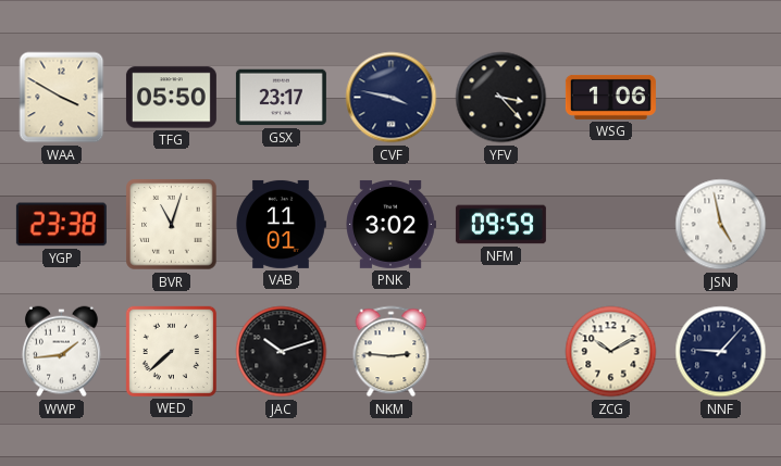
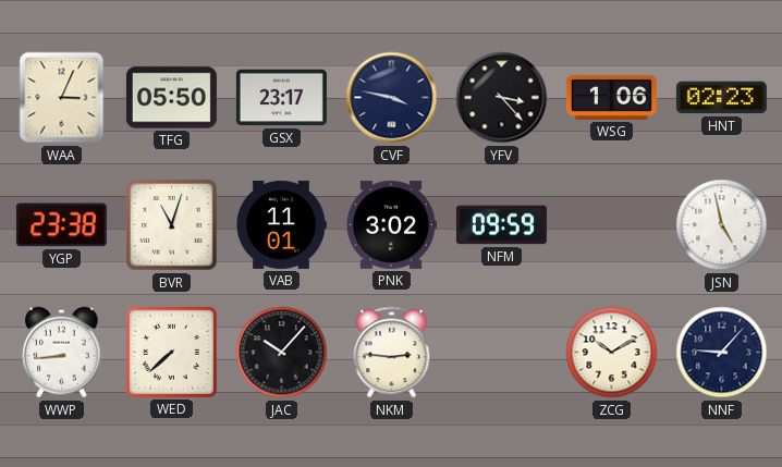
WAA: 3:50 -> 3:04 (62, 98)
HNT: none -> 02:23 (721, 98)
WWP: 1:44 -> 8:44 (62, 353)
JAC: 10:12 -> 10:07 (282, 353)
